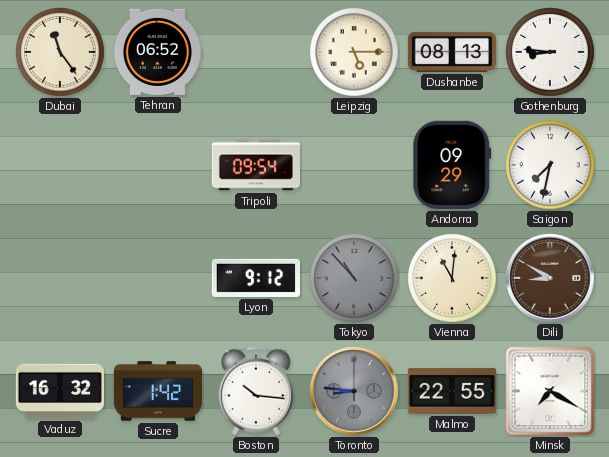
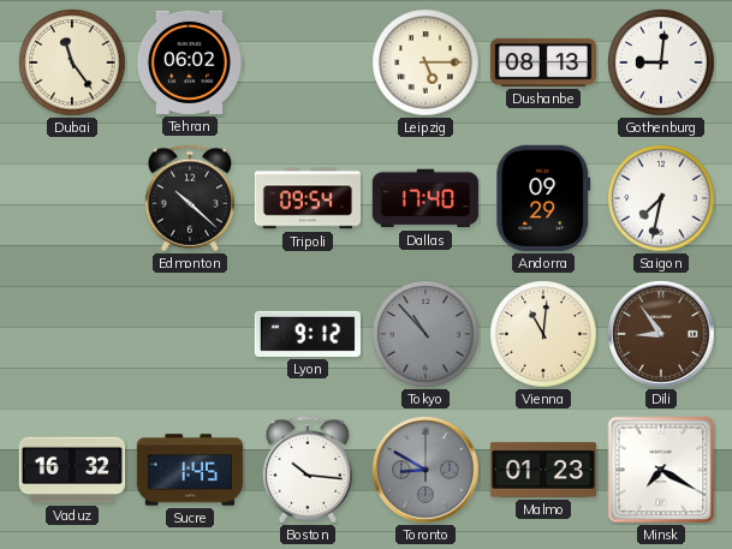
Tehran: 06:52 -> 06:02 (189, 62)
Gothenburg: 8:46 -> 9:01 (661, 62)
Edmonton: none -> 10:22 (190, 198)
Dallas: none -> 17:40 (425, 198)
Dili: 8:50 -> 8:54 (661, 334)
Sucre: 1:42 -> 1:45 (189, 470)
Toronto: 8:46 -> 8:50 (425, 470)
Malmo: 22:55 -> 01:23 (543, 470)
